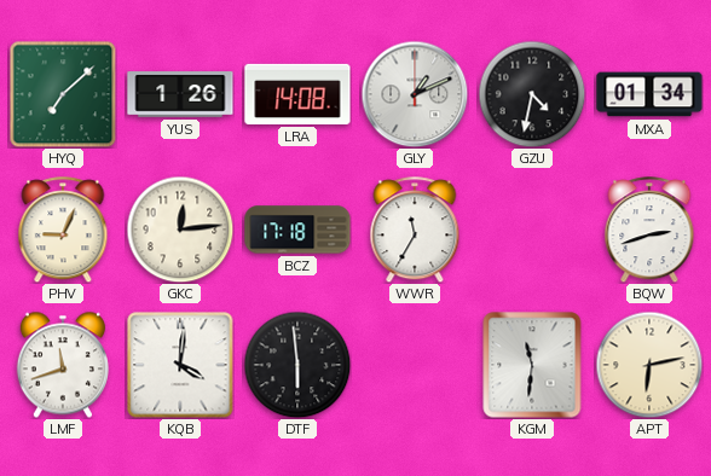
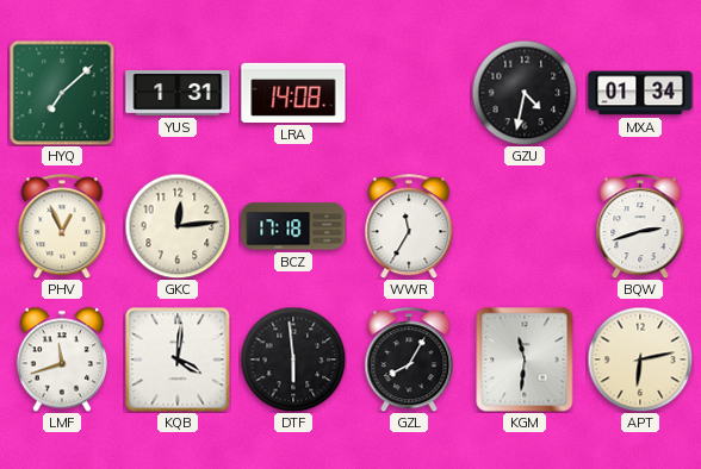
YUS: 1:26 -> 1:31 (178, 93)
GLY: 1:11 -> none (415, 94)
PHV: 9:04 -> 12:56 (62, 226)
GZL: none -> 8:05 (409, 359)
